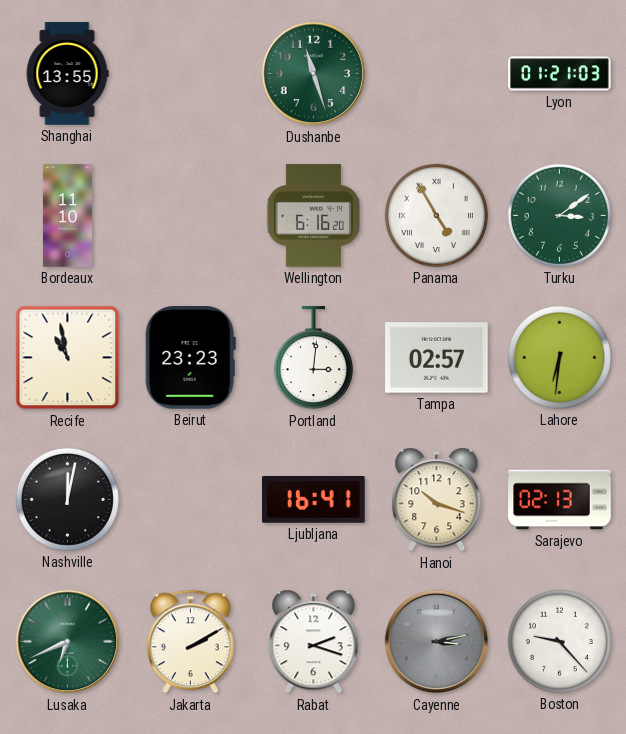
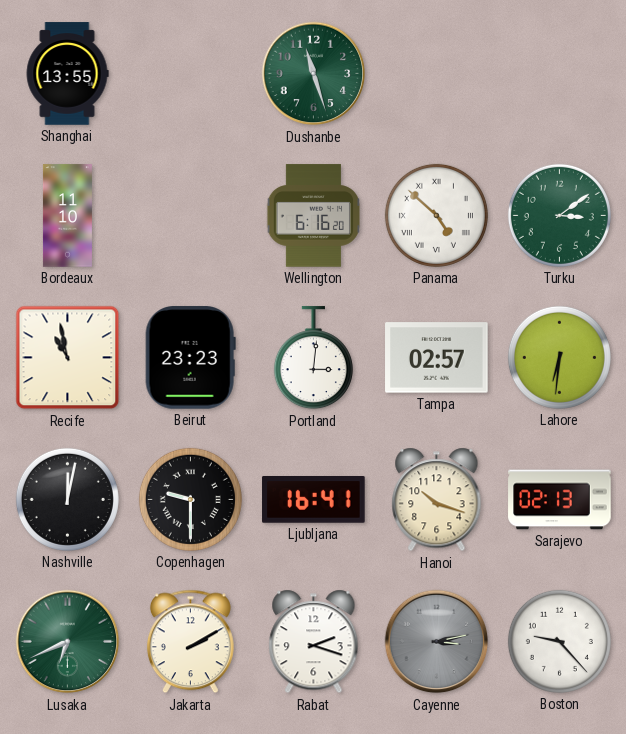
Lyon: 01:21 -> none (560, 74)
Panama: 4:55 -> 4:52 (436, 215)
Copenhagen: none -> 9:30 (190, 499)
